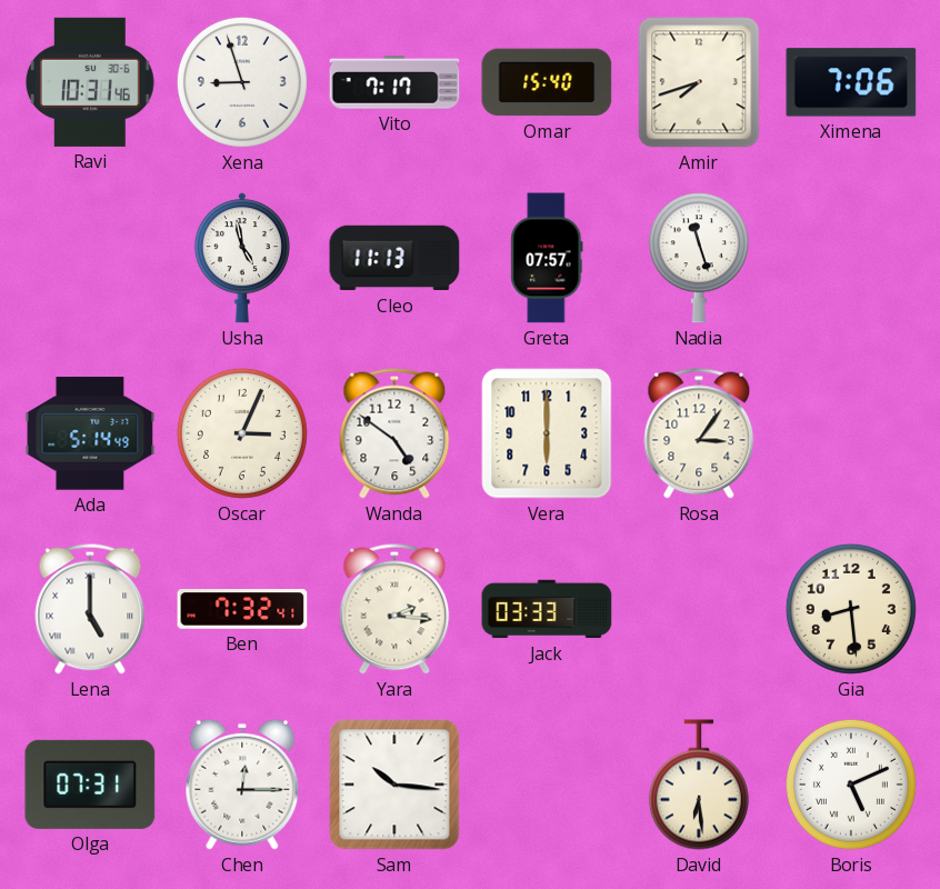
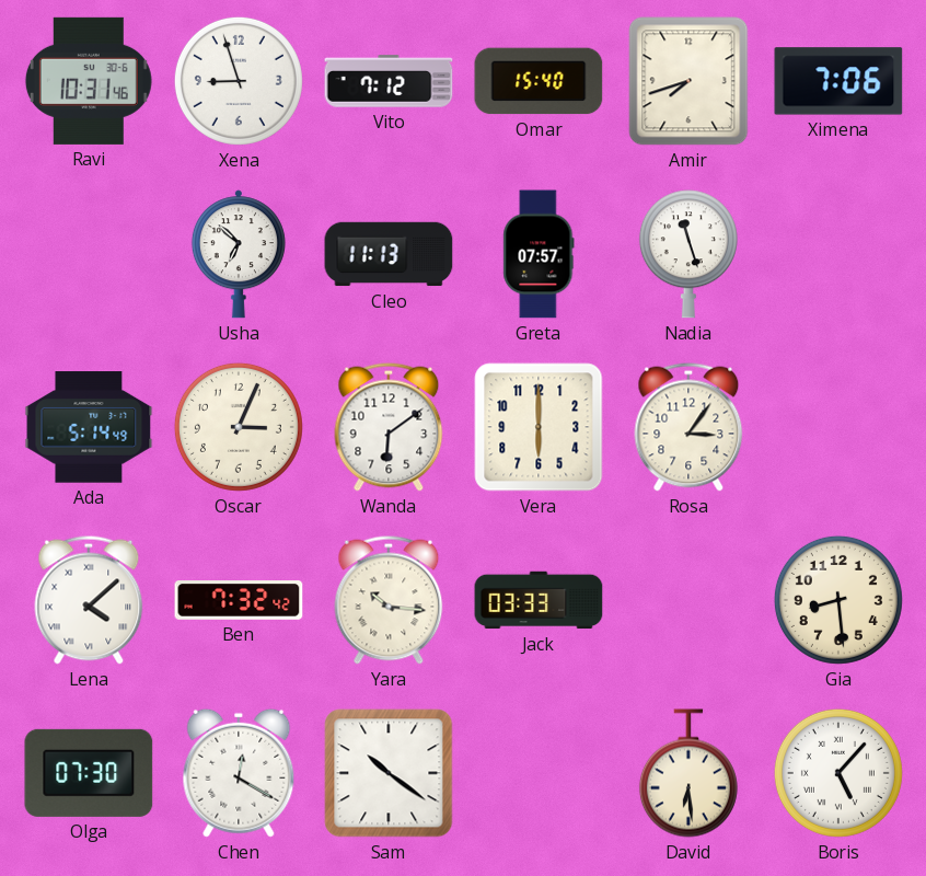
Vito: 7:17 -> 7:12 (389, 81)
Usha: 4:58 -> 6:52 (239, 254)
Wanda: 4:51 -> 6:09 (389, 427)
Lena: 5:00 -> 4:08 (89, 600)
Ben: 7:32:41 -> 7:32:42 (239, 601)
Yara: 2:16 -> 10:16 (389, 600)
Olga: 07:31 -> 07:30 (89, 773)
Chen: 12:15 -> 12:20 (239, 773)
Sam: 10:16 -> 10:21 (389, 773)
Boris: 5:11 -> 5:07 (838, 773)
